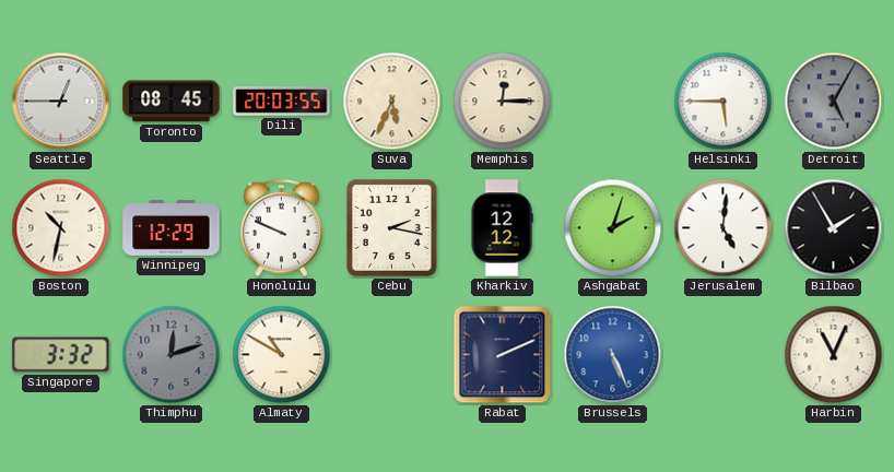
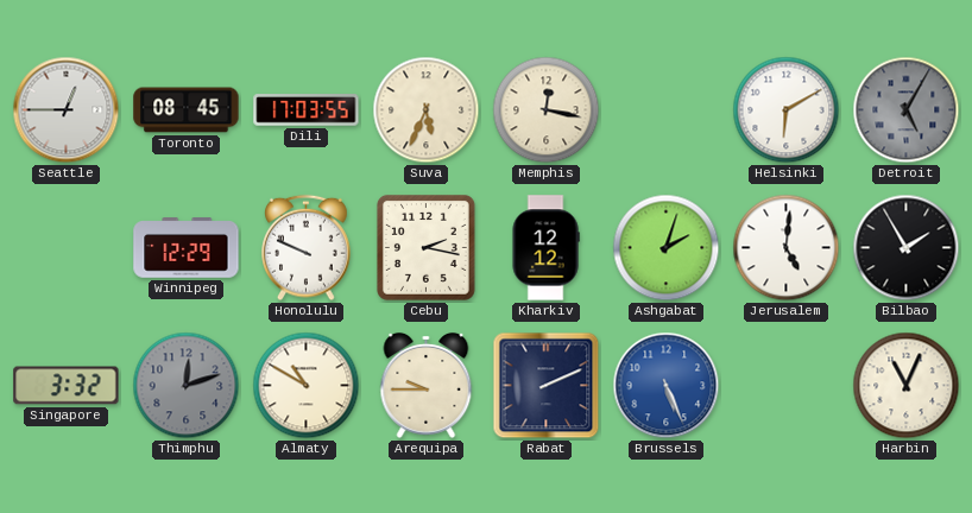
Dili: 20:03 -> 17:03 (307, 110)
Memphis: 12:15 -> 12:17 (547, 110)
Helsinki: 5:45 -> 6:10 (787, 110)
Boston: 10:32 -> none (61, 228)
Arequipa: none -> 9:45 (427, 385)
